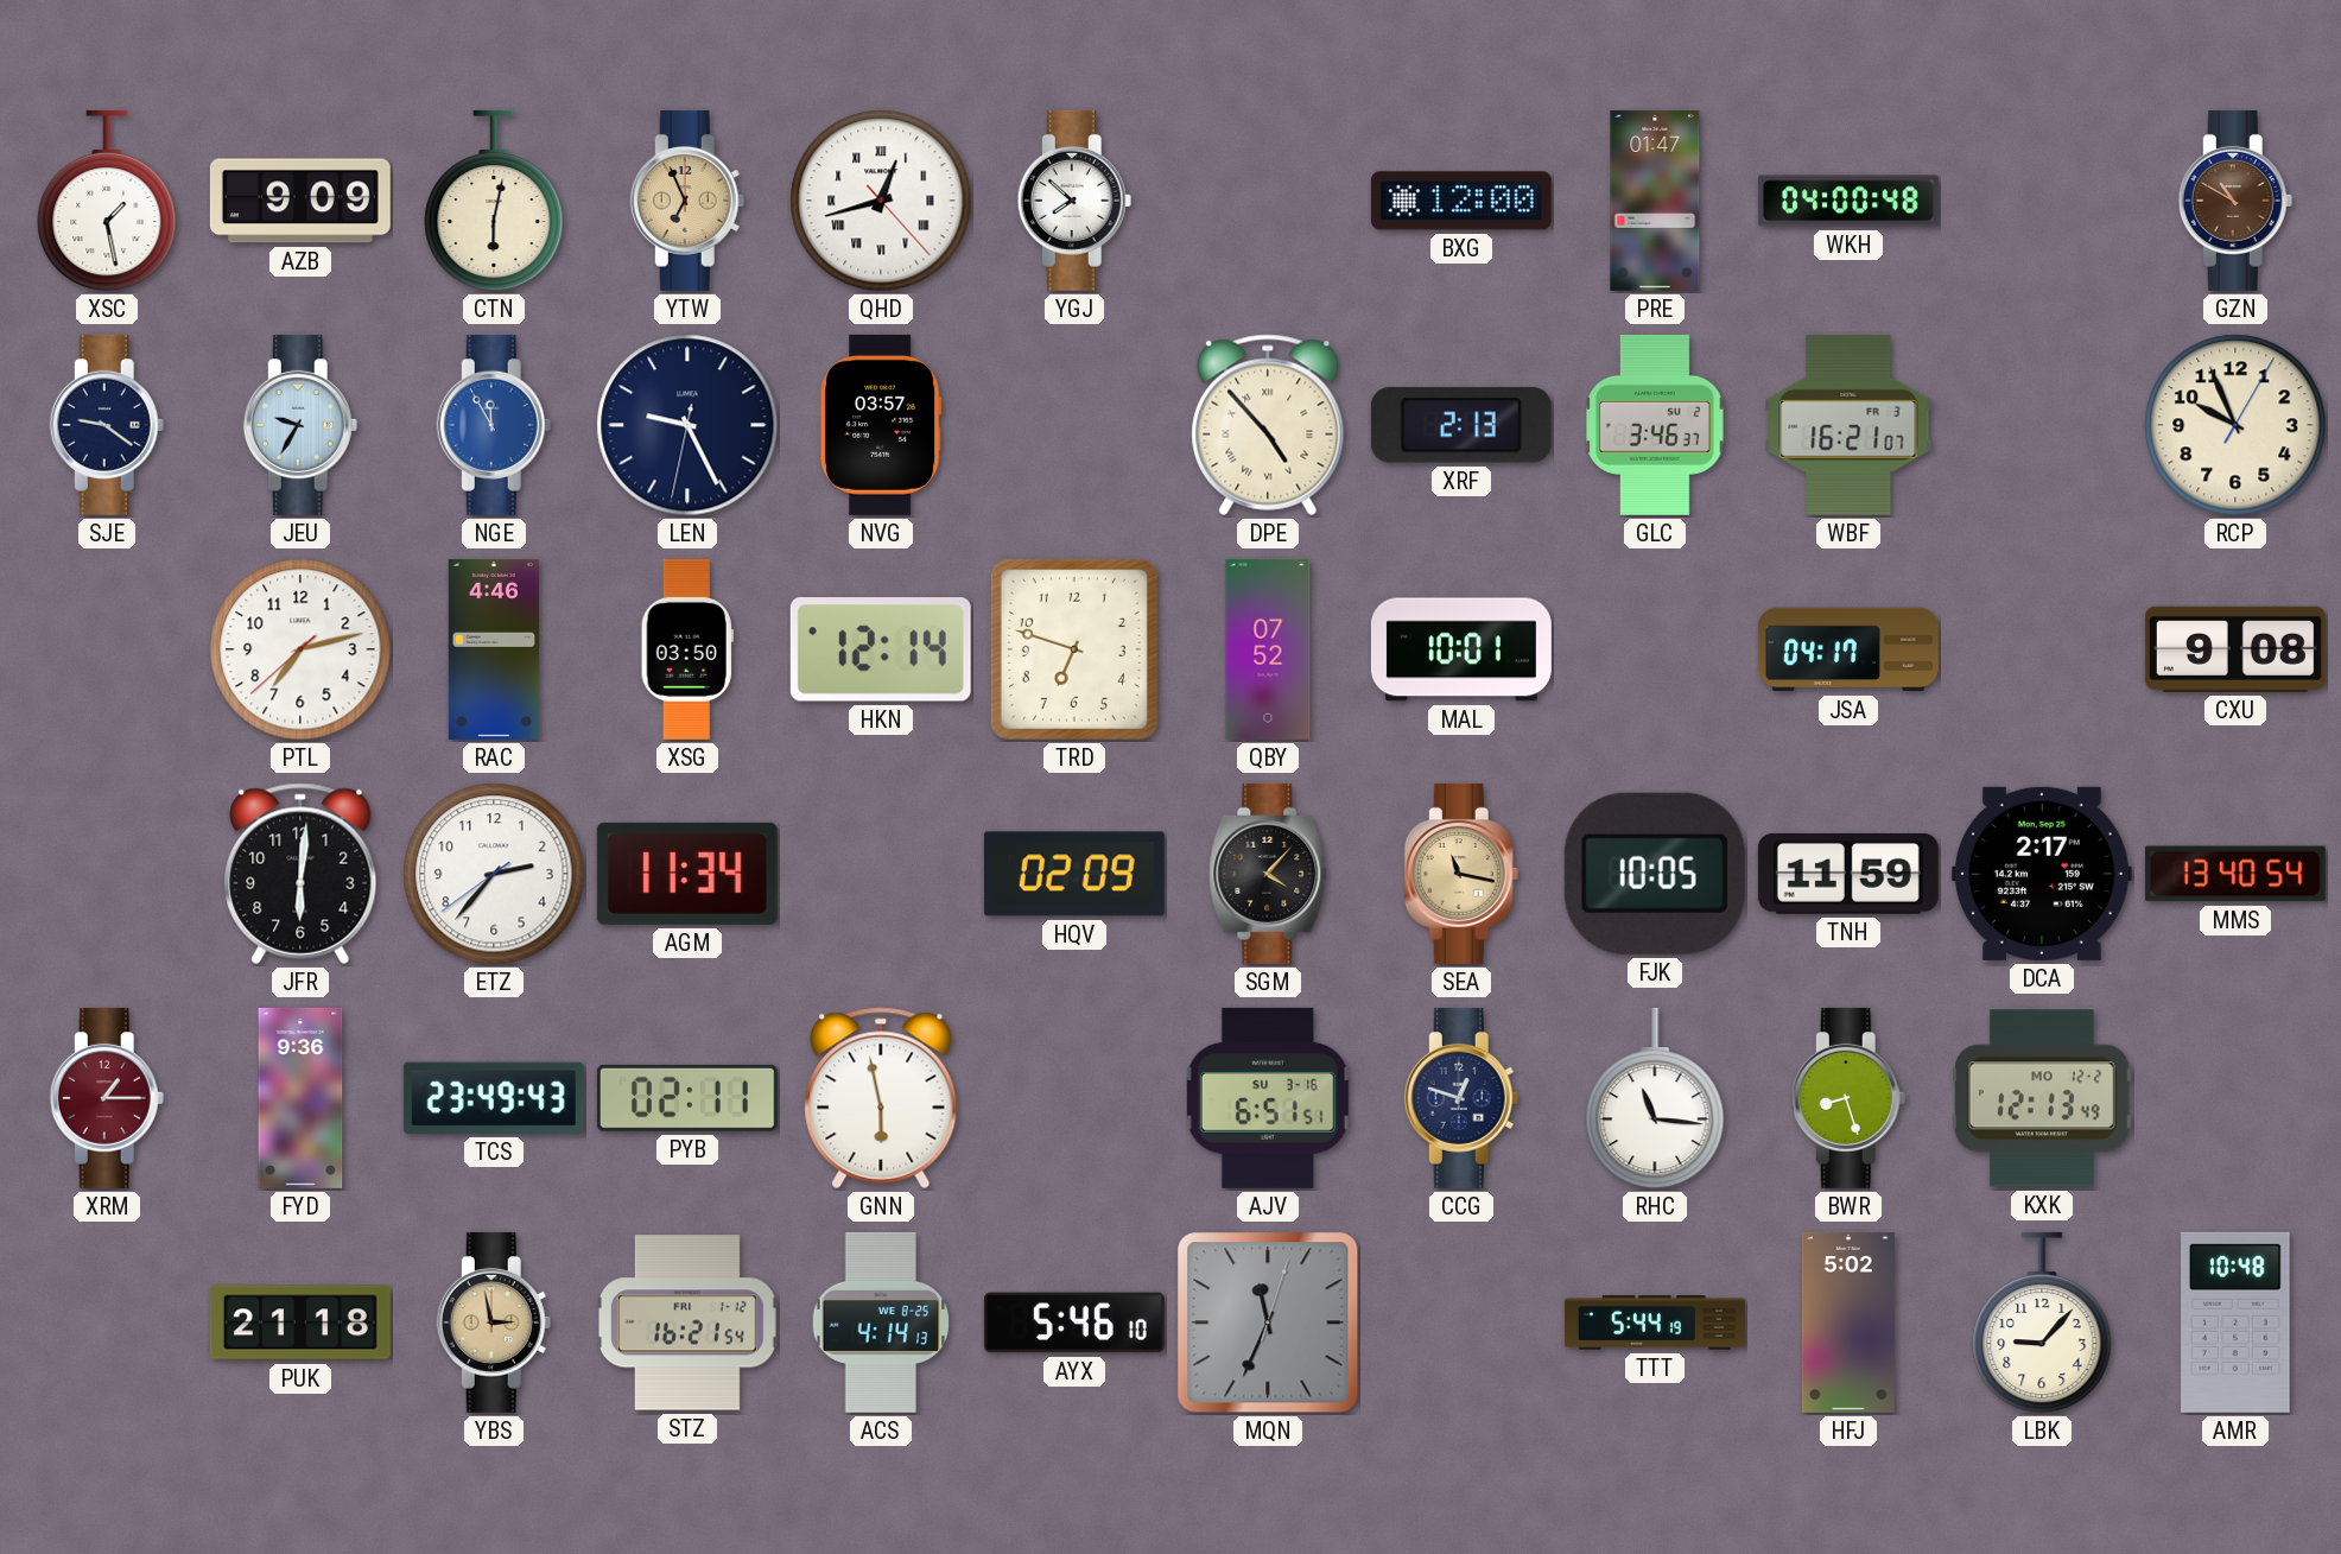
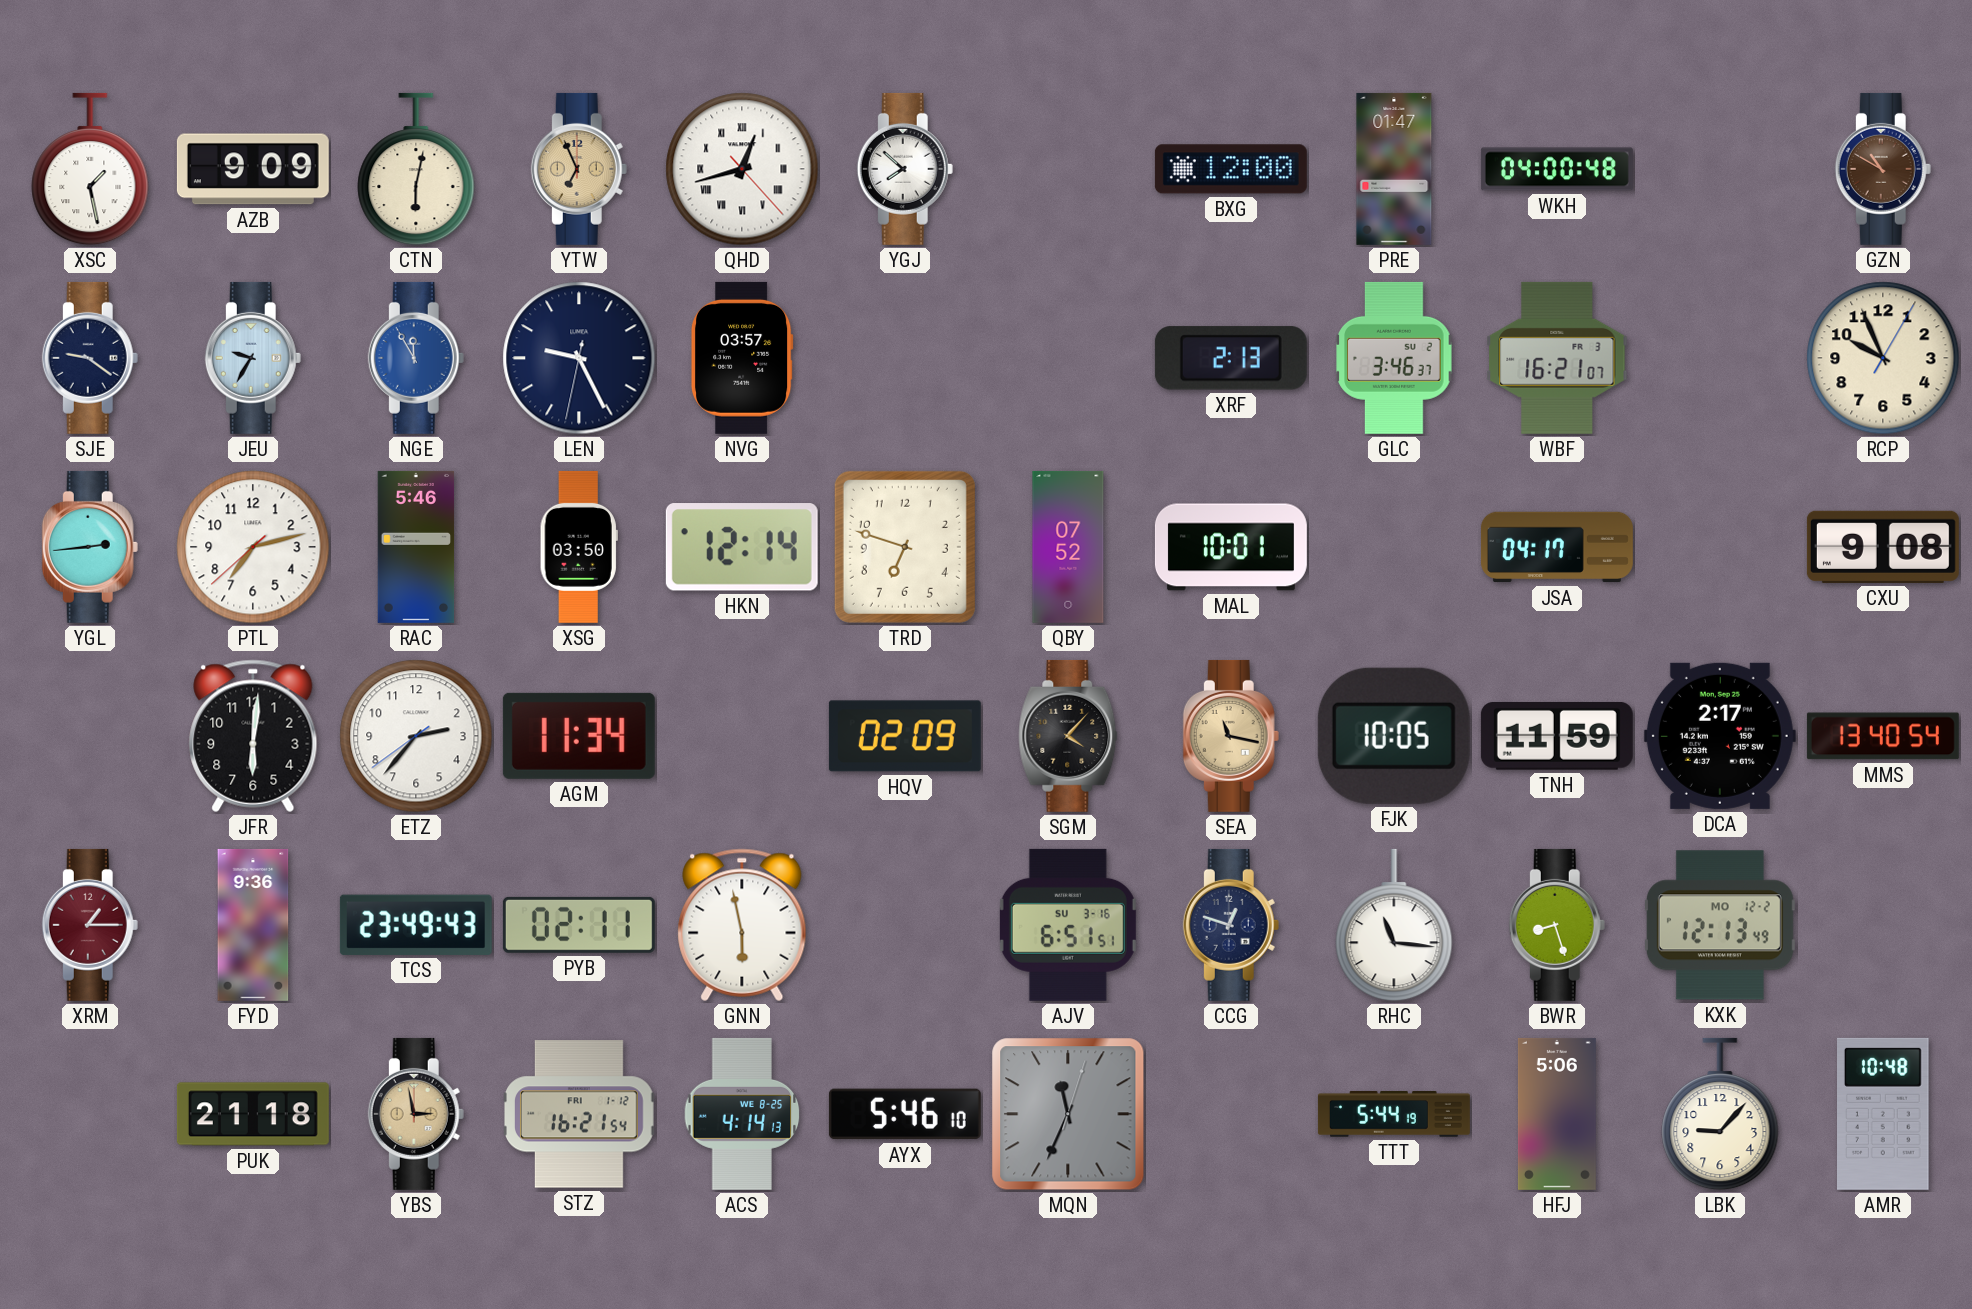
DPE: 4:53 -> none (1268, 425)
YGL: none -> 2:44 (90, 547)
RAC: 4:46 -> 5:46 (416, 547)
HFJ: 5:02 -> 5:06 (1557, 1114)
